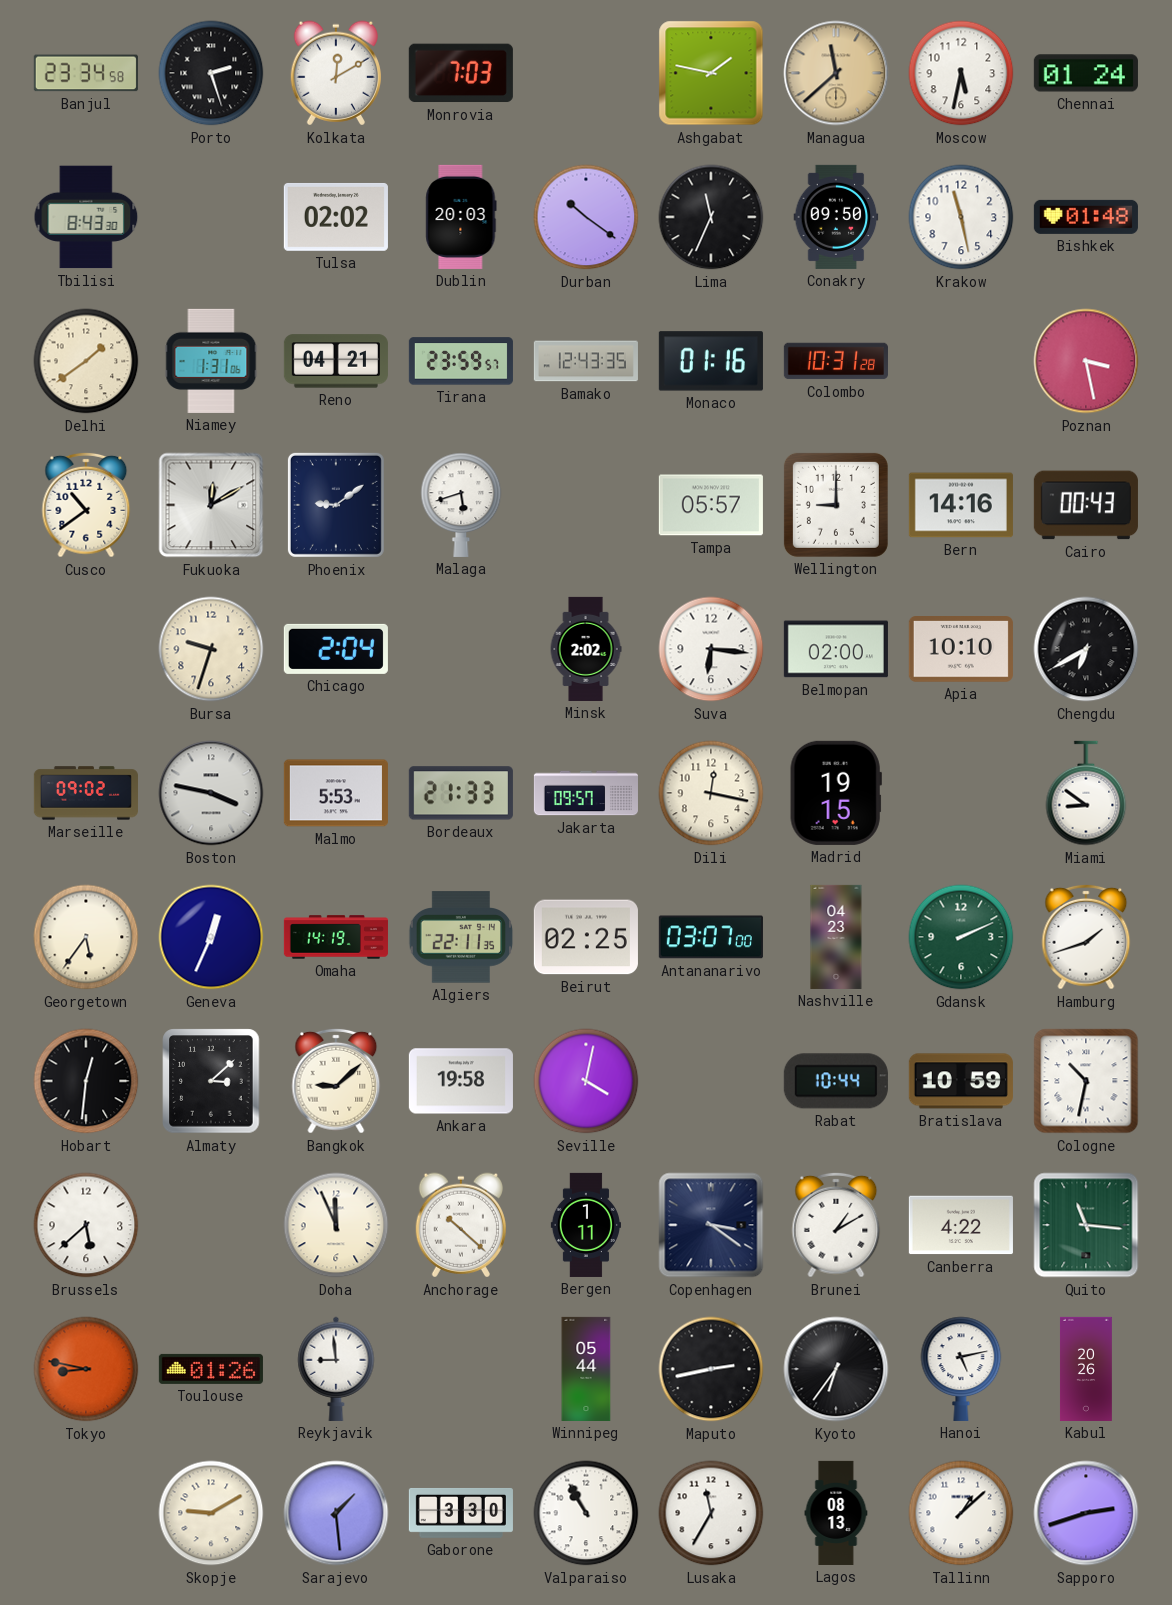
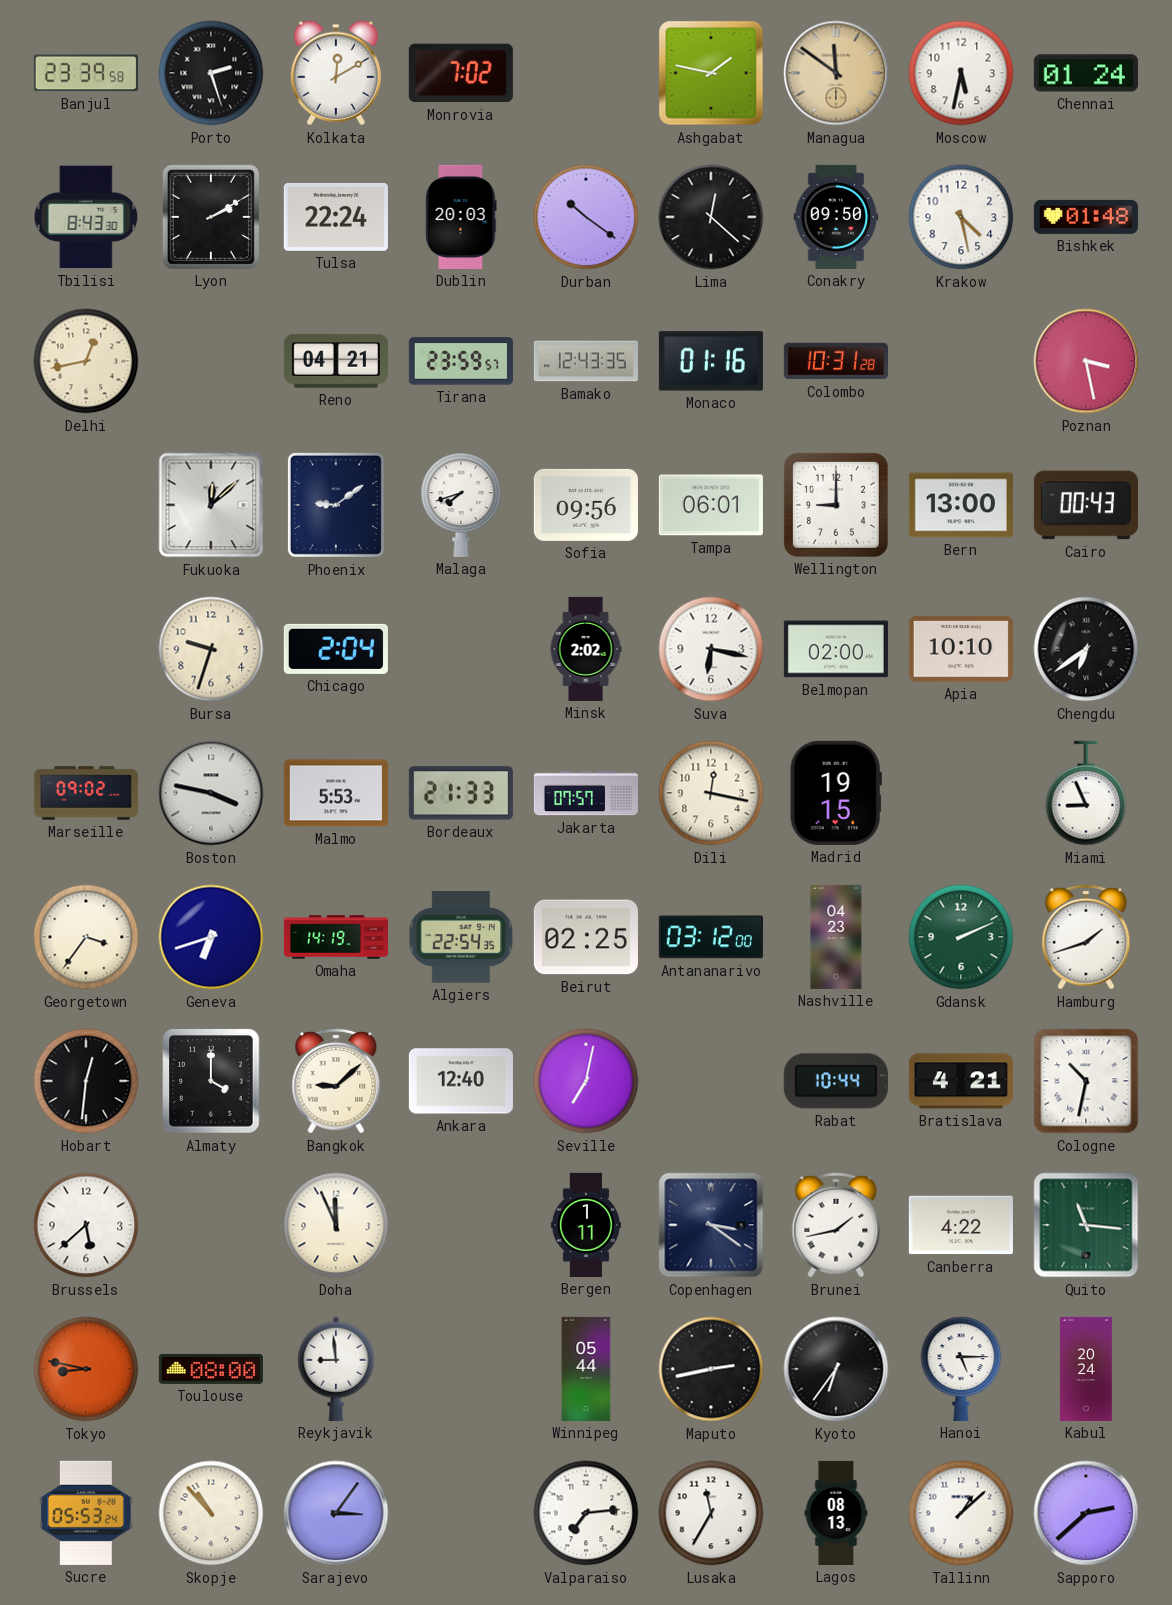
Banjul: 23:34 -> 23:39 (86, 73)
Monrovia: 7:03 -> 7:02 (461, 73)
Managua: 11:38 -> 11:51 (836, 73)
Lyon: none -> 2:10 (211, 217)
Tulsa: 02:02 -> 22:24 (336, 217)
Lima: 11:34 -> 12:22 (711, 217)
Krakow: 11:28 -> 4:28 (961, 217)
Delhi: 1:39 -> 12:43 (86, 361)
Niamey: 1:31 -> none (211, 361)
Cusco: 10:39 -> none (86, 505)
Fukuoka: 12:10 -> 12:08 (211, 505)
Malaga: 5:42 -> 7:42 (461, 505)
Sofia: none -> 09:56 (586, 505)
Tampa: 05:57 -> 06:01 (711, 505)
Bern: 14:16 -> 13:00 (961, 505)
Suva: 6:16 -> 6:17 (711, 649)
Chengdu: 6:40 -> 6:39 (1086, 649)
Jakarta: 09:57 -> 07:57 (586, 793)
Miami: 8:51 -> 8:56 (1086, 793)
Georgetown: 5:36 -> 3:36 (86, 937)
Geneva: 12:34 -> 6:42 (211, 937)
Algiers: 22:11 -> 22:54 (461, 937)
Antananarivo: 03:07 -> 03:12 (711, 937)
Almaty: 3:08 -> 4:00 (211, 1081)
Ankara: 19:58 -> 12:40 (461, 1081)
Seville: 4:02 -> 7:02 (586, 1081)
Bratislava: 10:59 -> 4:21 (961, 1081)
Anchorage: 10:22 -> none (461, 1225)
Brunei: 1:10 -> 1:43 (836, 1225)
Toulouse: 01:26 -> 08:00 (211, 1369)
Hanoi: 5:13 -> 5:15 (961, 1369)
Kabul: 20:26 -> 20:24 (1086, 1369)
Sucre: none -> 05:53 (87, 1513)
Skopje: 9:10 -> 10:53 (211, 1513)
Sarajevo: 1:29 -> 3:06 (336, 1513)
Gaborone: 3:30 -> none (461, 1513)
Valparaiso: 10:55 -> 7:14 (586, 1513)
Sapporo: 2:42 -> 2:38 (1086, 1513)
